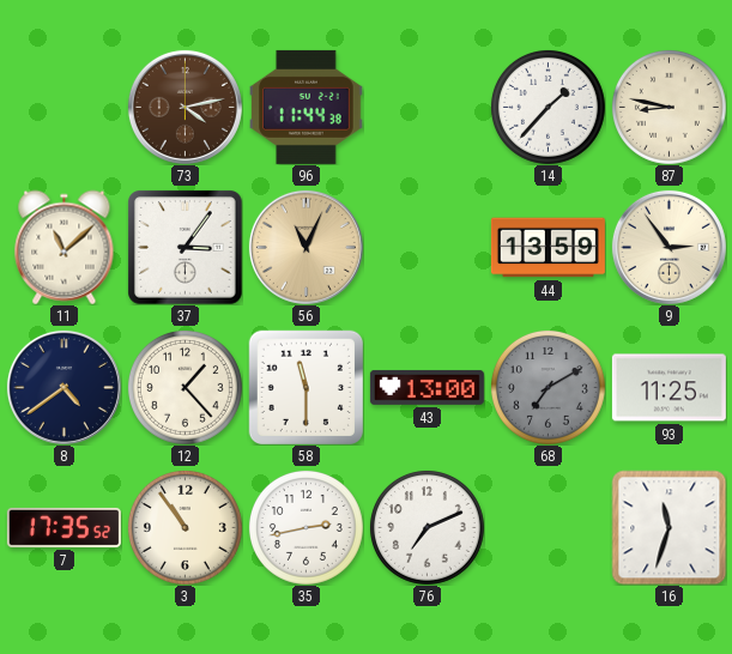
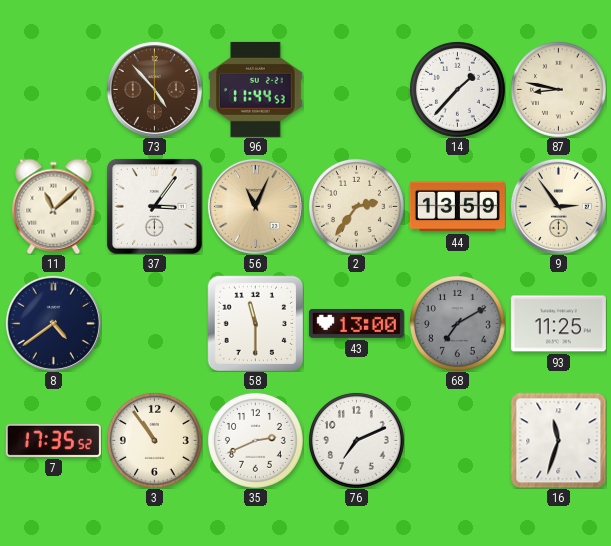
73: 4:13 -> 4:53 (154, 89)
96: 11:44:38 -> 11:44:53 (256, 89)
2: none -> 2:36 (356, 206)
12: 1:23 -> none (184, 387)
35: 2:43 -> 2:41 (255, 440)
